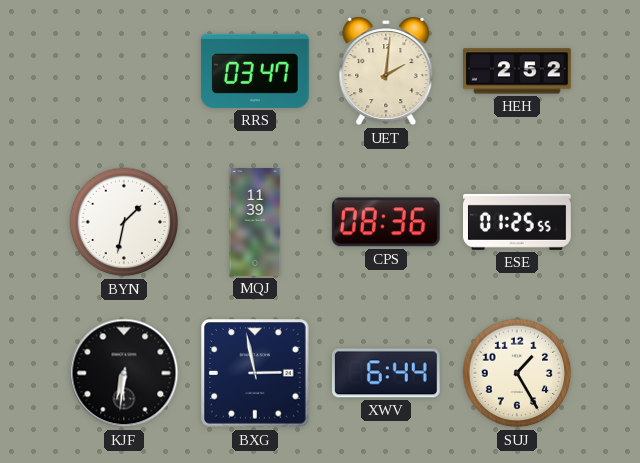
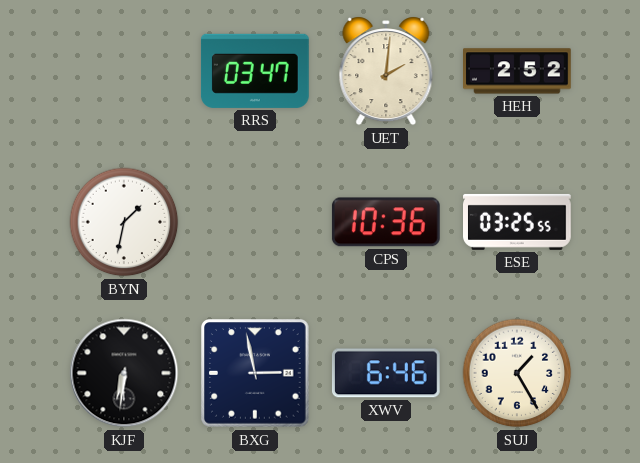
MQJ: 11:39 -> none (255, 222)
CPS: 08:36 -> 10:36 (386, 222)
ESE: 01:25 -> 03:25 (518, 222)
XWV: 6:44 -> 6:46 (386, 373)
